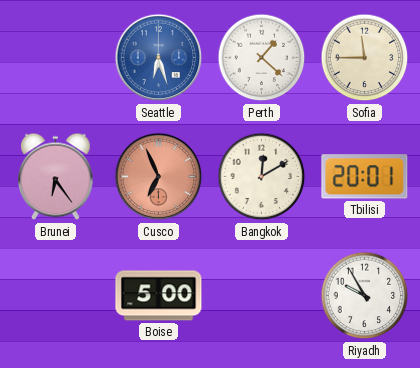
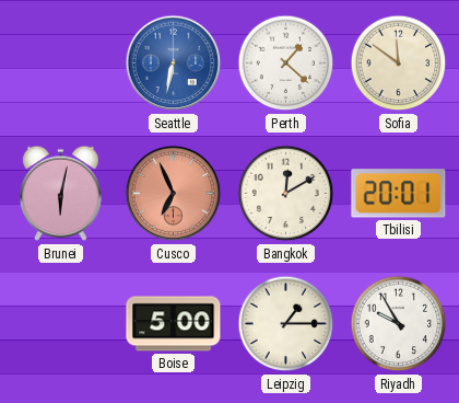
Seattle: 6:27 -> 6:32 (174, 64)
Sofia: 11:45 -> 11:51 (399, 64)
Brunei: 6:24 -> 6:02 (61, 194)
Leipzig: none -> 1:15 (286, 324)
